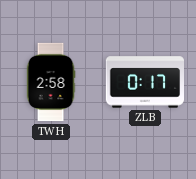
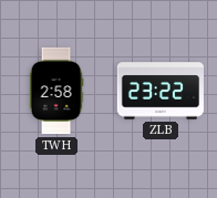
ZLB: 0:17 -> 23:22 (159, 91)
